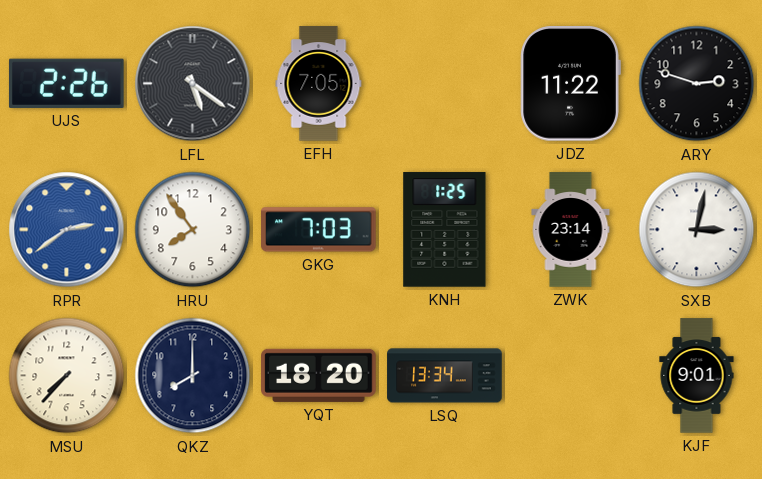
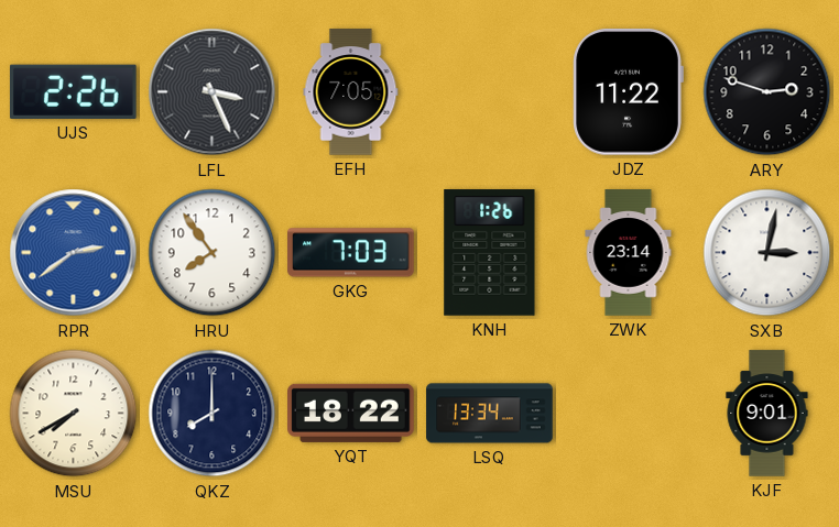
LFL: 5:21 -> 3:26 (213, 92)
KNH: 1:25 -> 1:26 (490, 253)
MSU: 7:37 -> 7:40 (74, 414)
YQT: 18:20 -> 18:22 (351, 413)
